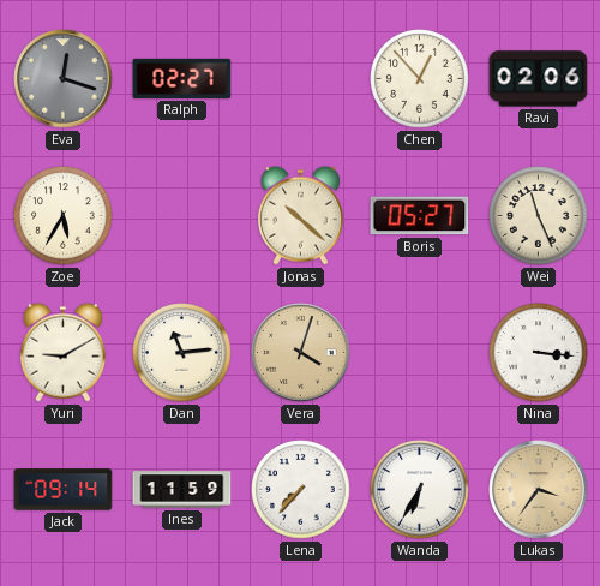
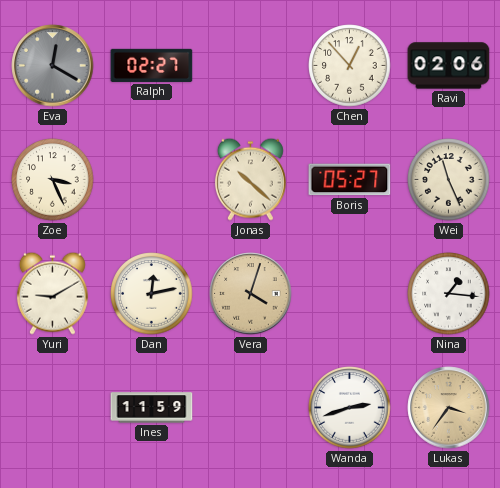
Eva: 12:18 -> 12:20 (53, 66)
Zoe: 5:35 -> 3:26 (53, 180)
Dan: 11:14 -> 12:13 (152, 294)
Nina: 3:16 -> 1:16 (449, 294)
Jack: 09:14 -> none (64, 490)
Lena: 7:37 -> none (301, 490)
Wanda: 6:35 -> 2:42 (350, 408)
